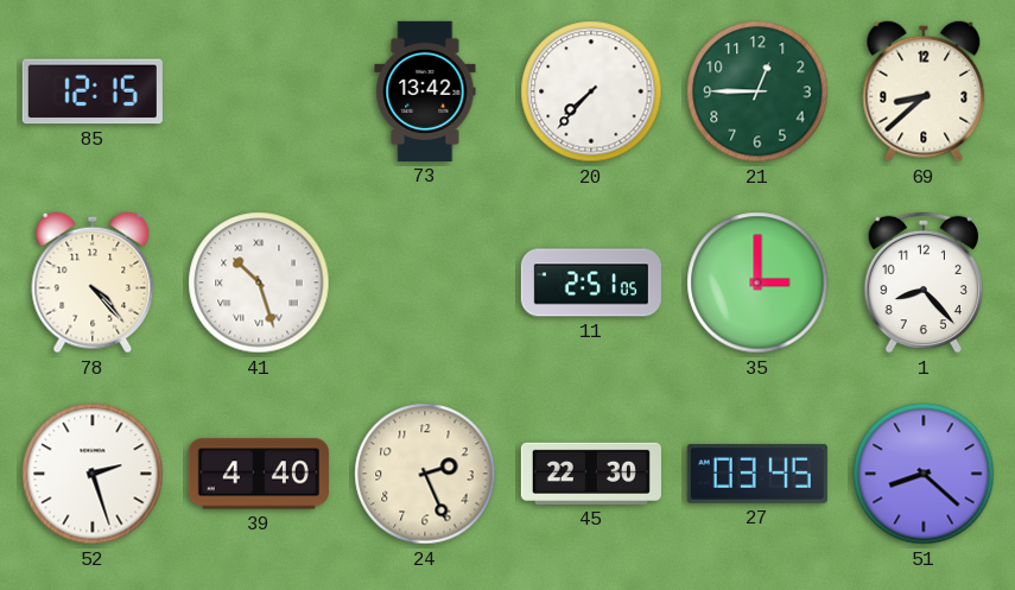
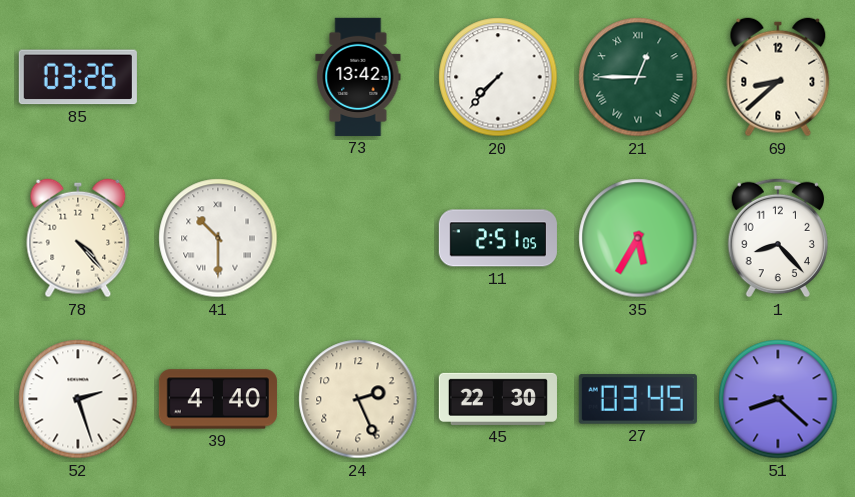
85: 12:15 -> 03:26 (78, 77)
21 numerals: Arabic -> Roman (638, 77)
41: 10:27 -> 10:30 (218, 238)
35: 3:00 -> 5:35 (638, 238)
